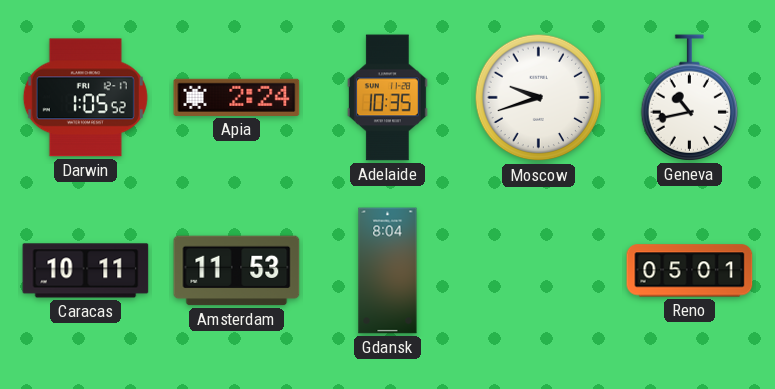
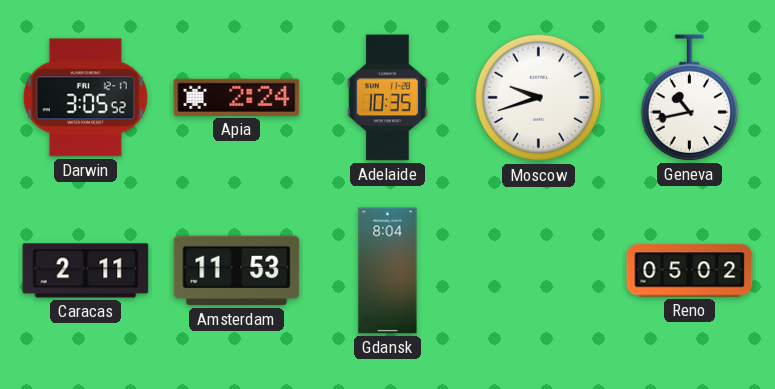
Darwin: 1:05 -> 3:05 (85, 98)
Caracas: 10:11 -> 2:11 (86, 271)
Reno: 05:01 -> 05:02 (690, 271)
